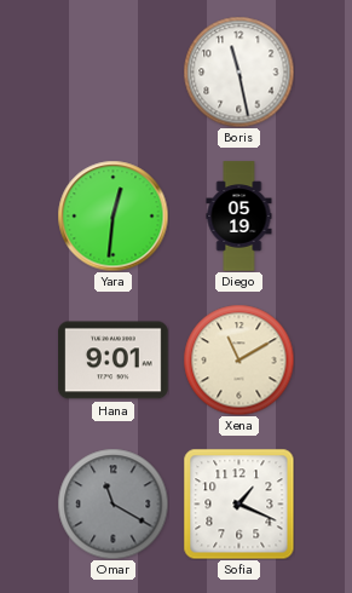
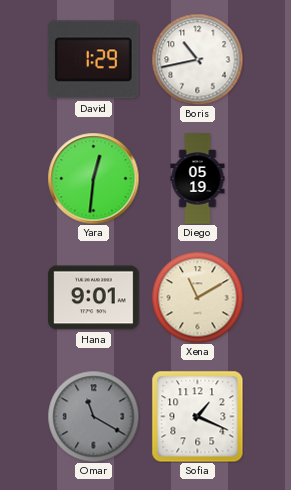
David: none -> 1:29 (93, 60)
Boris: 11:28 -> 10:43 (197, 59)
